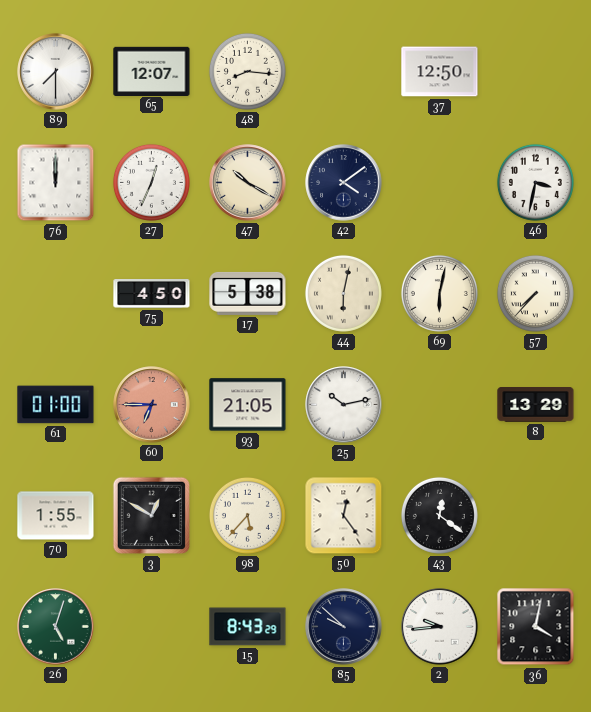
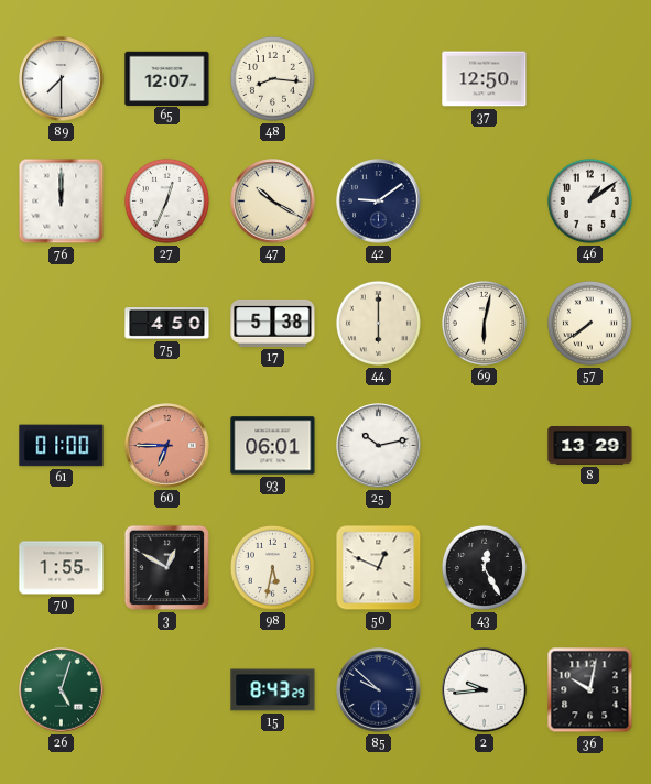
42: 4:09 -> 9:09 (379, 202)
46: 3:32 -> 1:09 (589, 200)
44: 6:02 -> 6:00 (378, 323)
57: 7:37 -> 7:39 (589, 323)
93: 21:05 -> 06:01 (273, 446)
98: 5:37 -> 5:32 (272, 567)
50: 12:24 -> 12:49 (379, 568)
43: 12:21 -> 12:25 (484, 567)
36: 4:02 -> 10:02 (590, 690)
